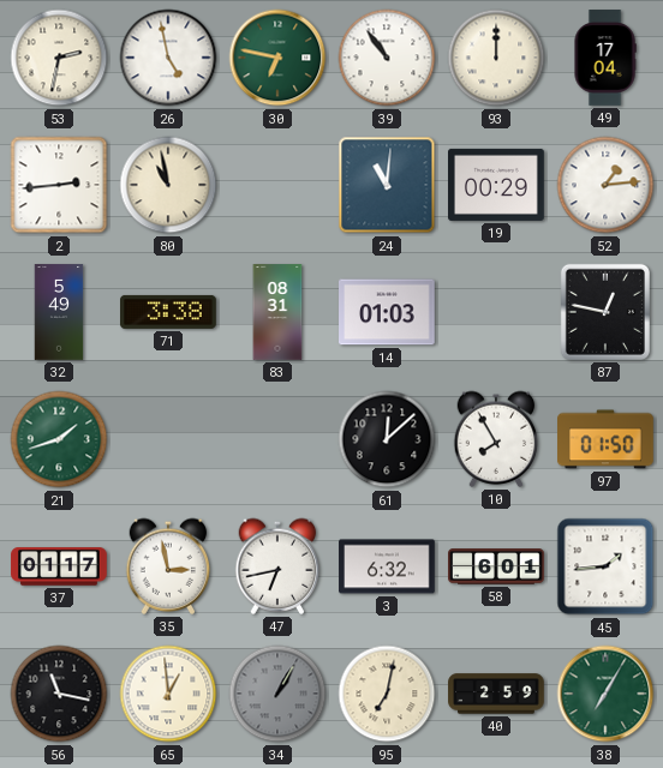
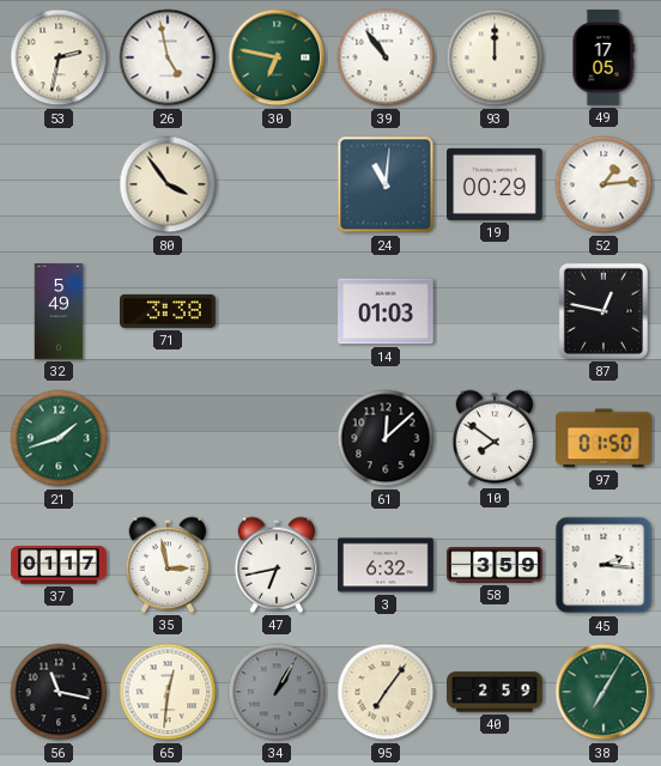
49: 17:04 -> 17:05 (604, 57)
2: 2:44 -> none (59, 185)
80: 10:58 -> 3:54 (168, 184)
83: 08:31 -> none (277, 312)
10: 7:55 -> 7:51 (495, 438)
58: 6:01 -> 3:59 (495, 565)
45: 1:44 -> 2:16 (604, 565)
65: 12:59 -> 12:31 (168, 692)
95: 7:02 -> 7:06 (386, 692)
